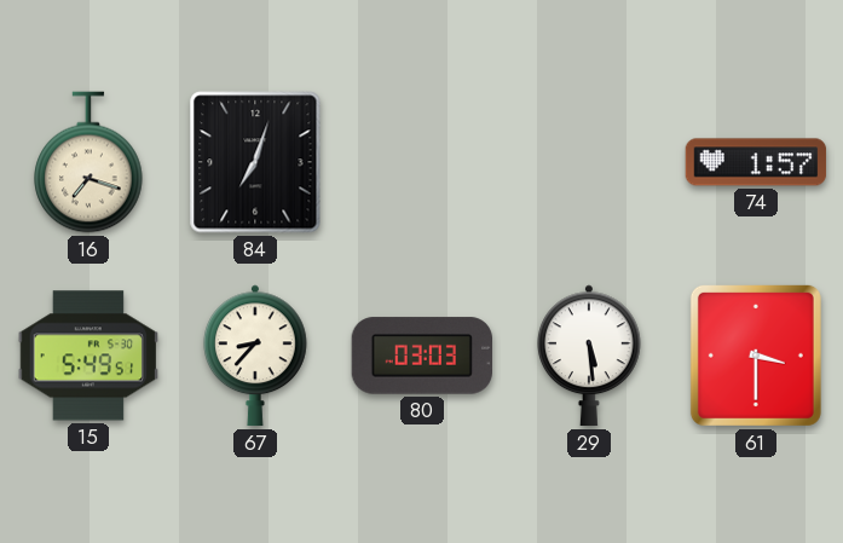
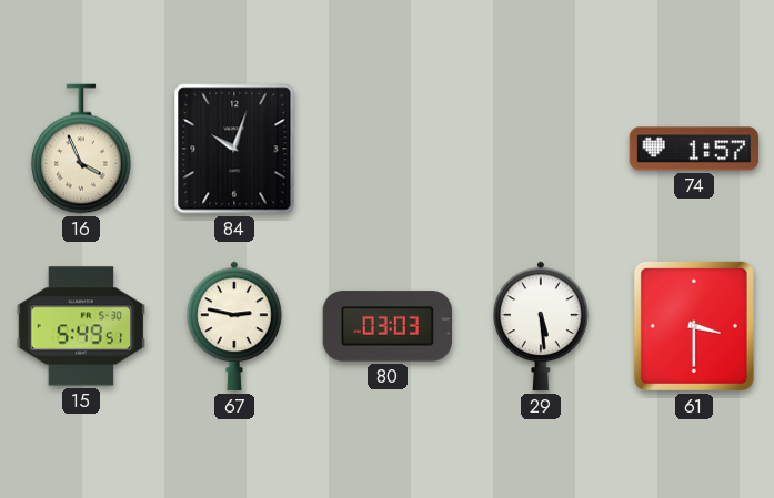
16: 7:18 -> 3:56 (81, 149)
84: 7:03 -> 10:03 (234, 149)
67: 8:37 -> 2:47 (235, 326)
